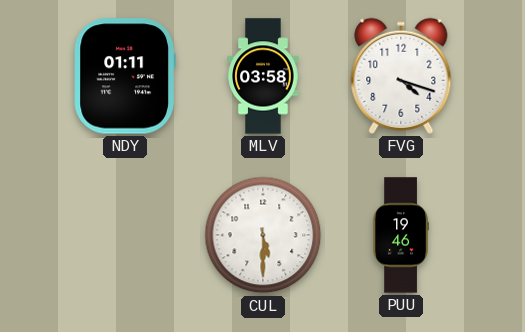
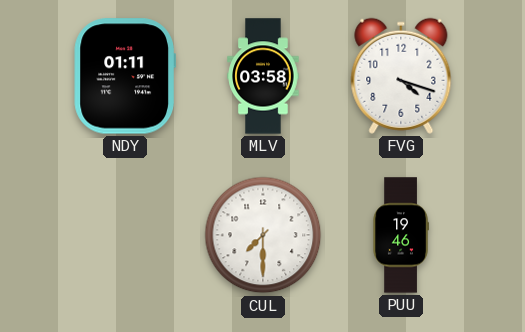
CUL: 5:30 -> 7:30 (263, 235)
